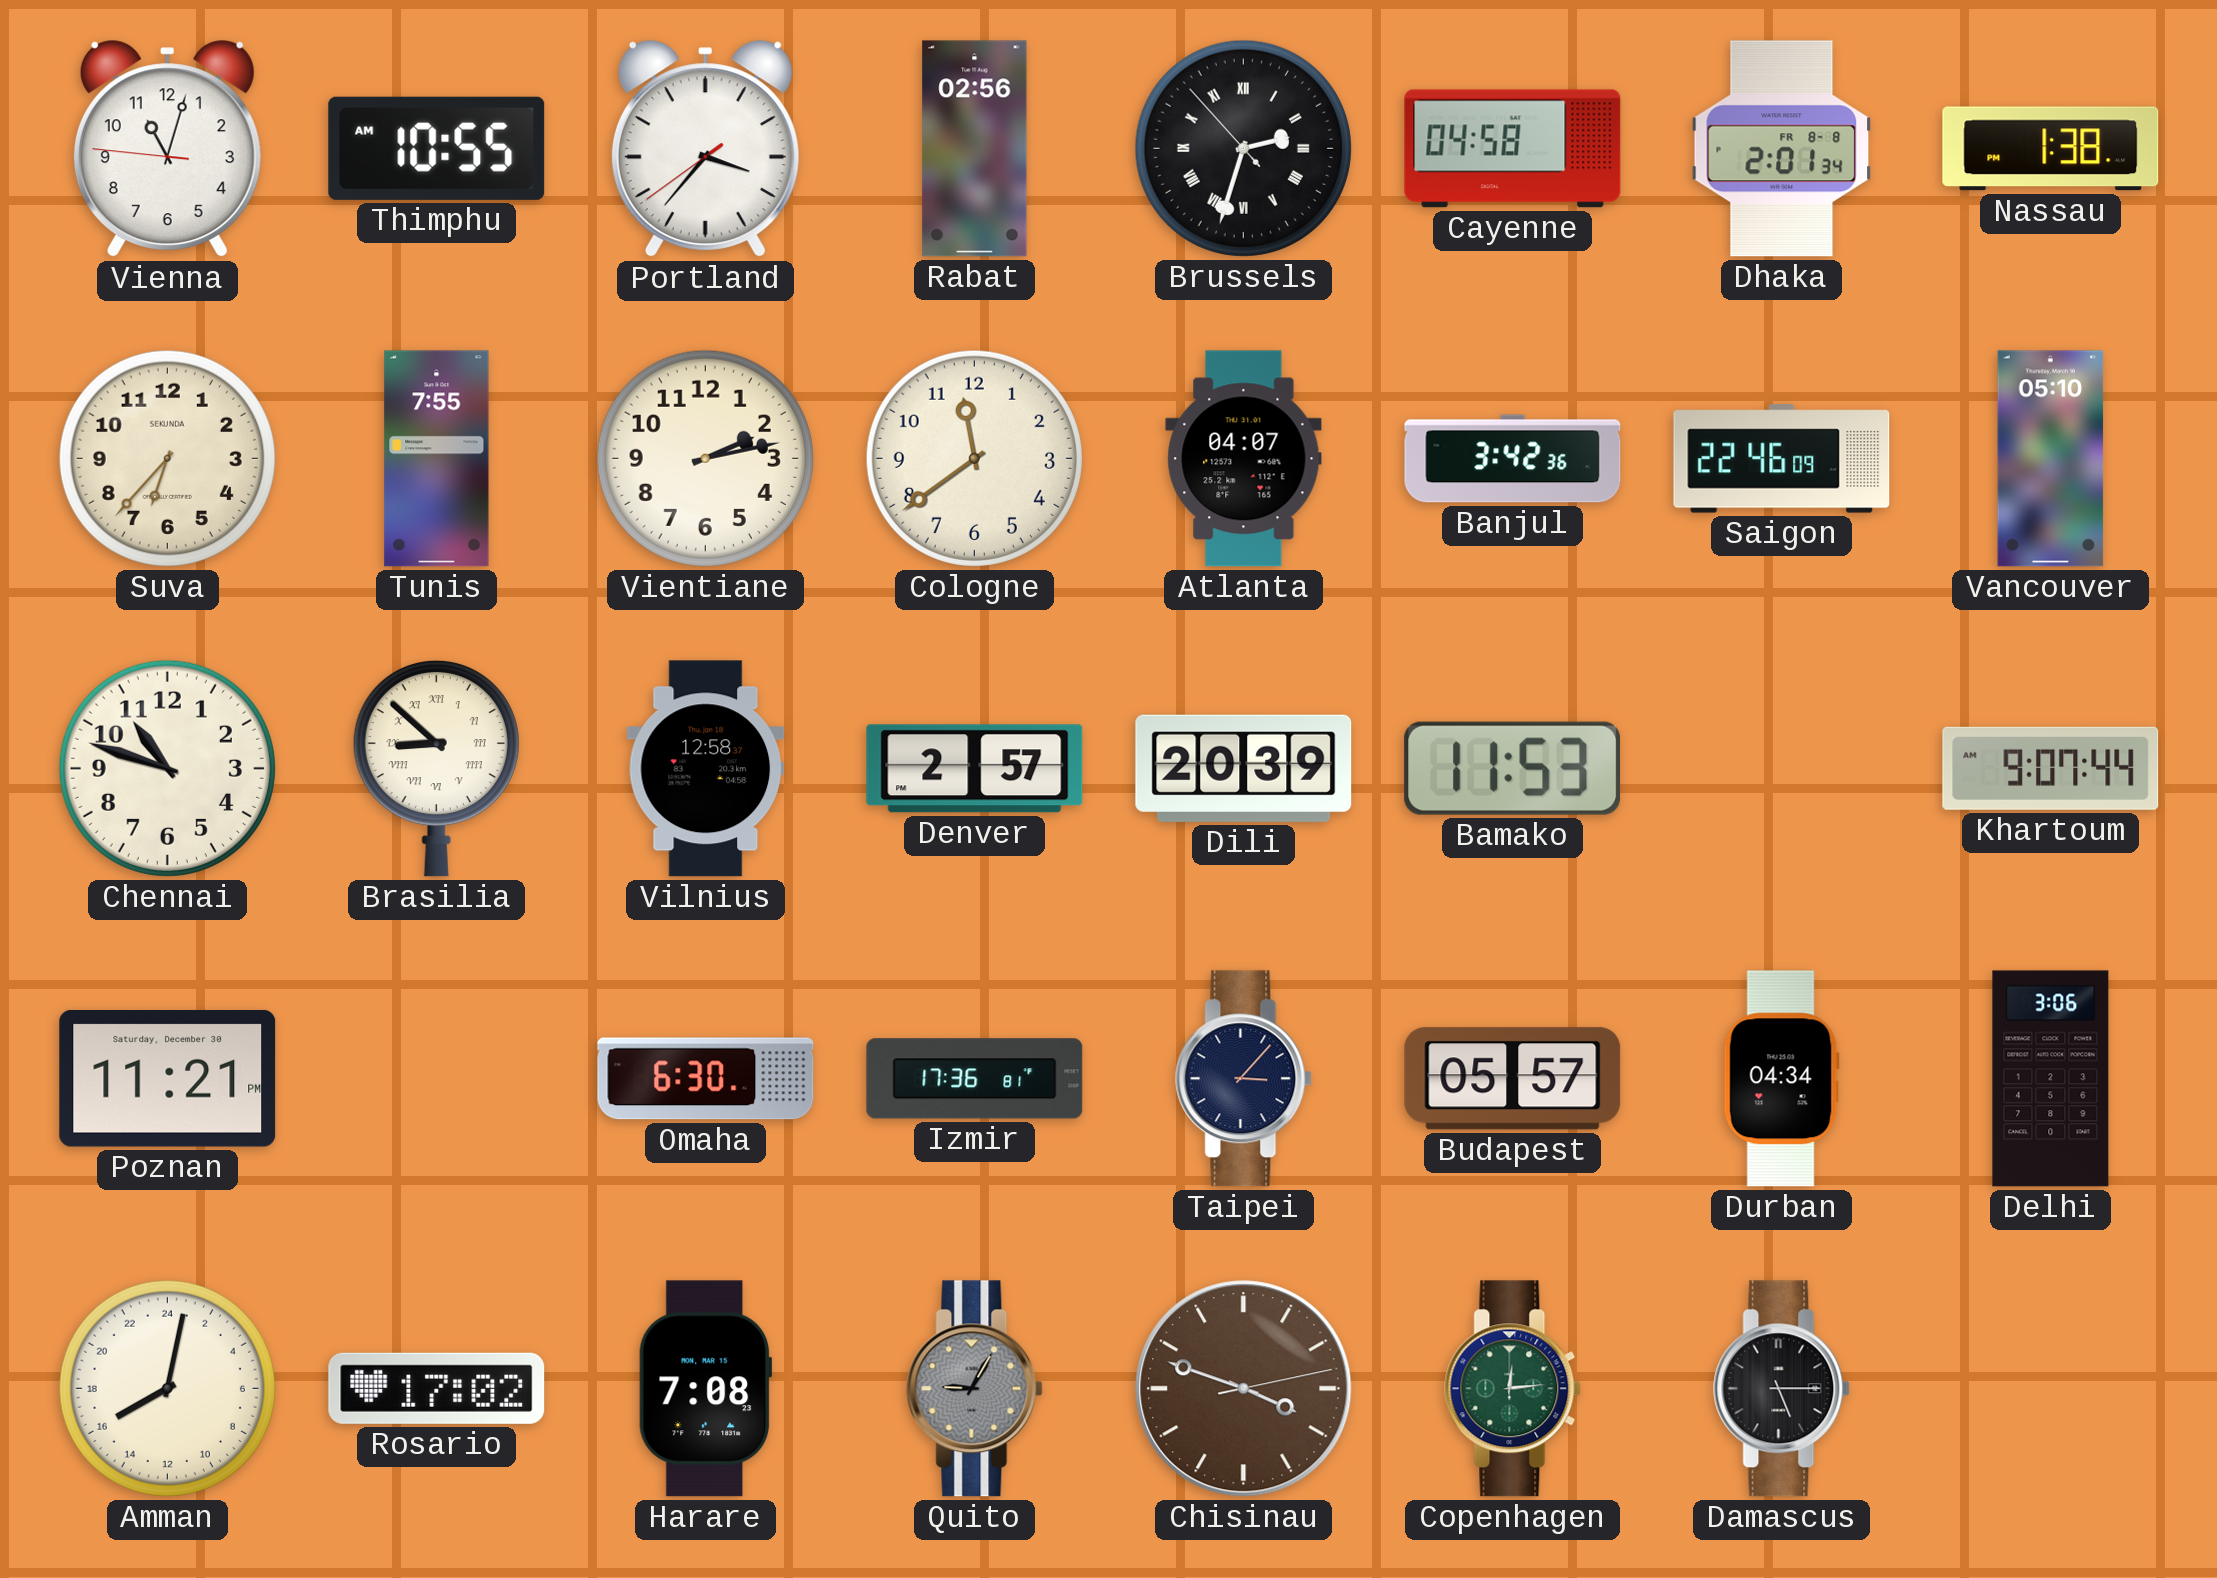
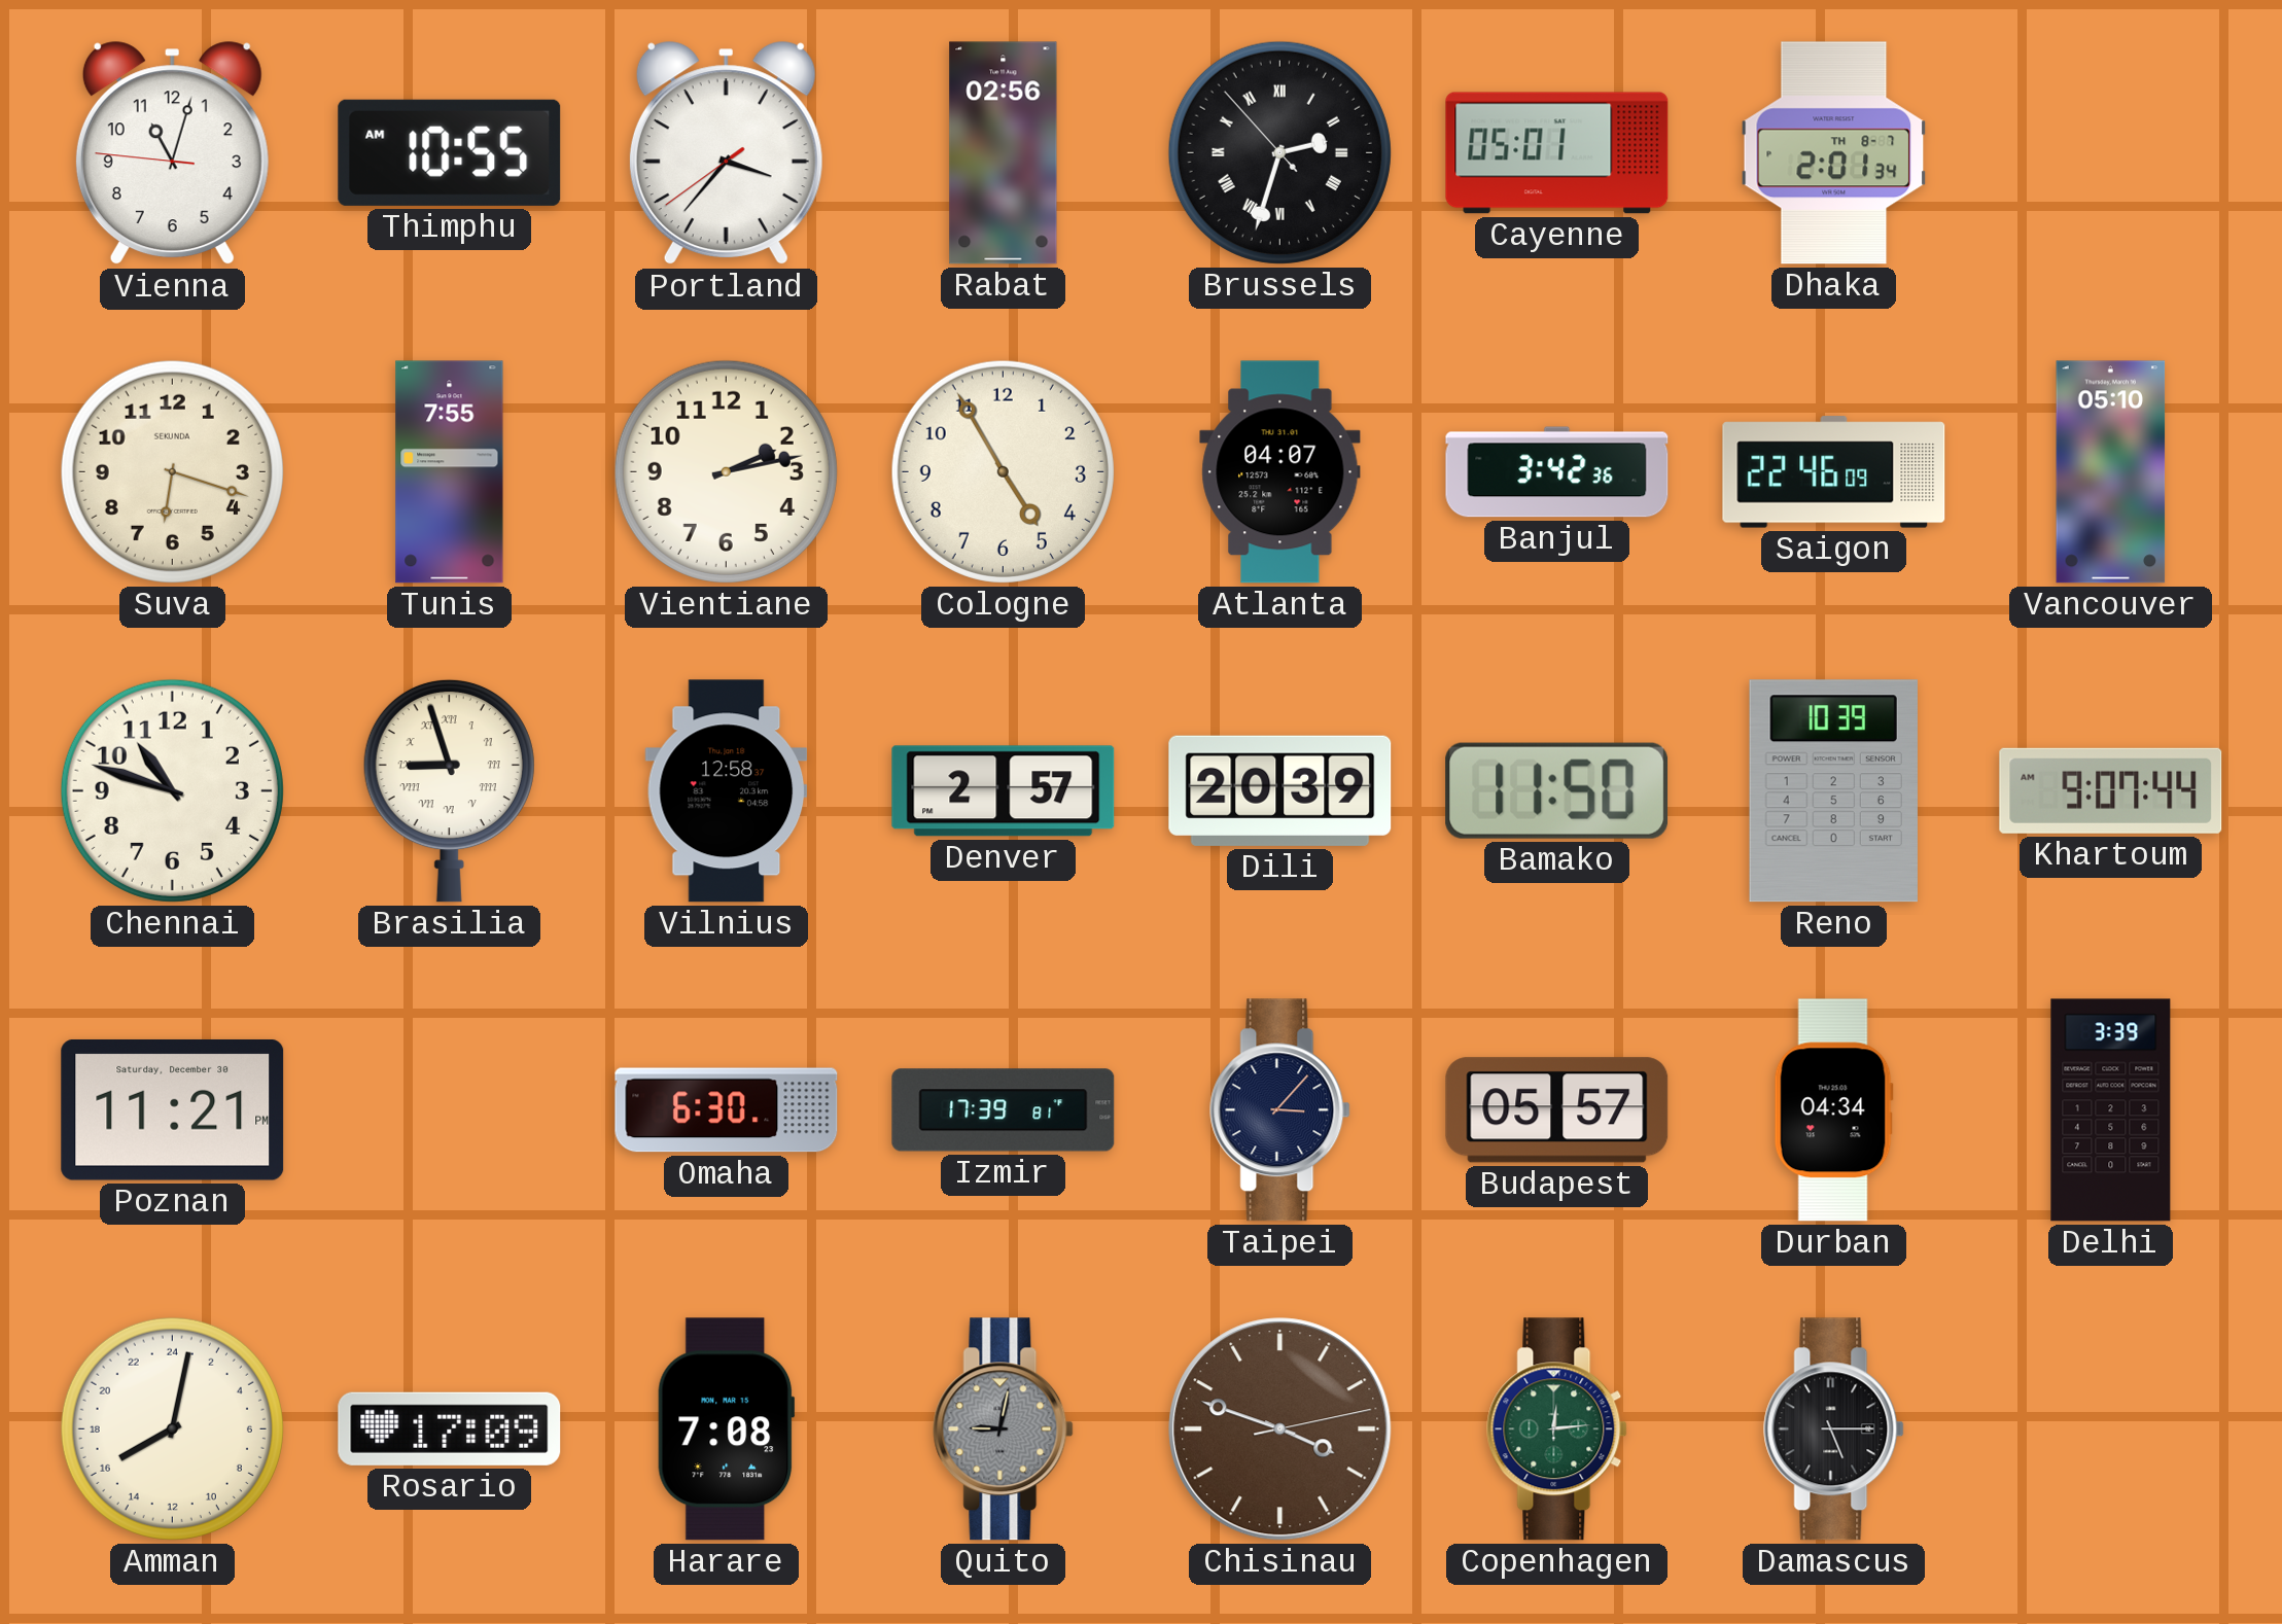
Cayenne: 04:58 -> 05:01 (1557, 153)
Dhaka date: FR 8-8 -> TH 8-7 (1834, 153)
Nassau: 1:38 -> none (2051, 149)
Suva: 6:37 -> 6:18 (172, 471)
Cologne: 11:39 -> 4:55 (1003, 471)
Brasilia: 8:52 -> 8:57 (449, 790)
Bamako: 11:53 -> 11:50 (1557, 790)
Reno: none -> 10:39 (1833, 791)
Izmir: 17:36 -> 17:39 (1004, 1110)
Delhi: 3:06 -> 3:39 (2111, 1110)
Rosario: 17:02 -> 17:09 (450, 1428)
Quito: 9:05 -> 9:02 (1004, 1429)
